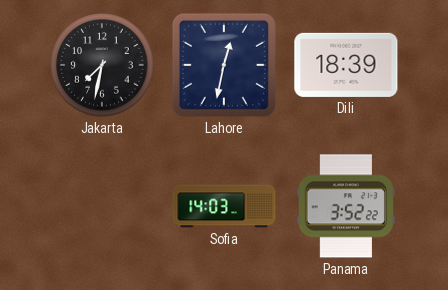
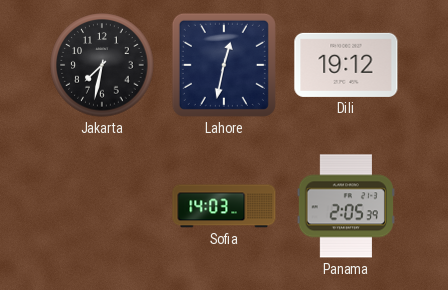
Dili: 18:39 -> 19:12 (346, 65)
Panama: 3:52 -> 2:05 (346, 206)
